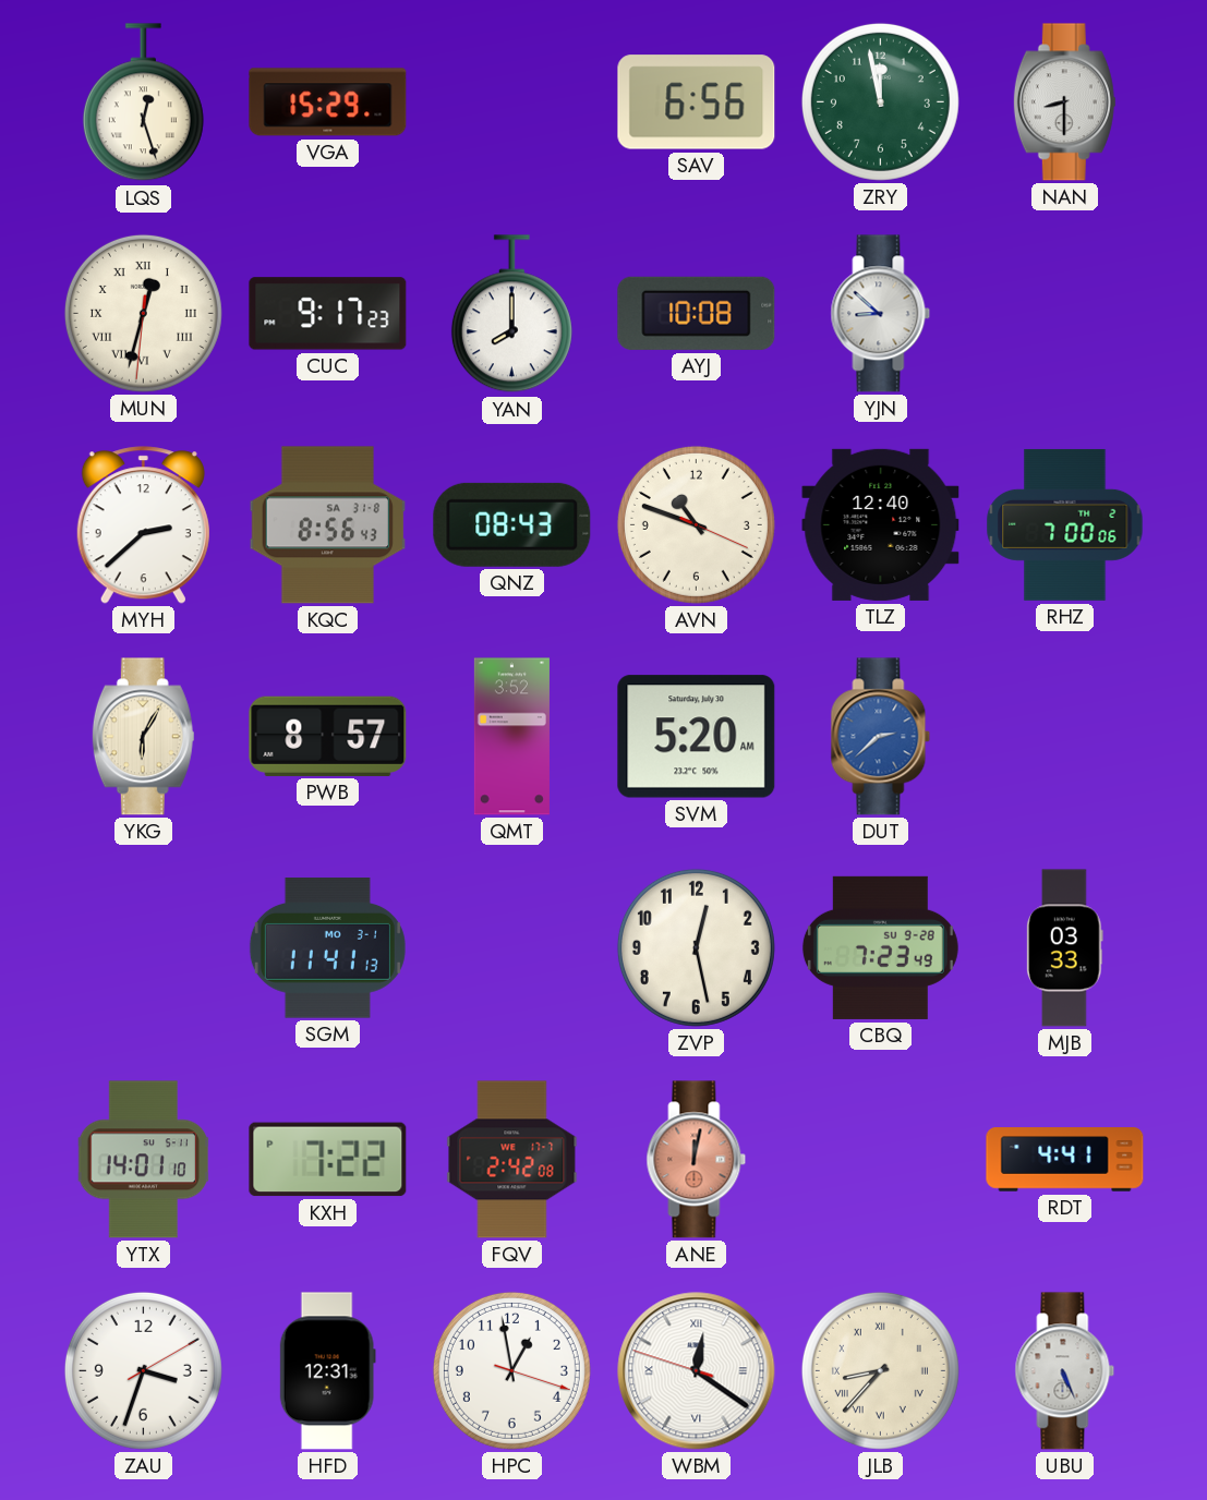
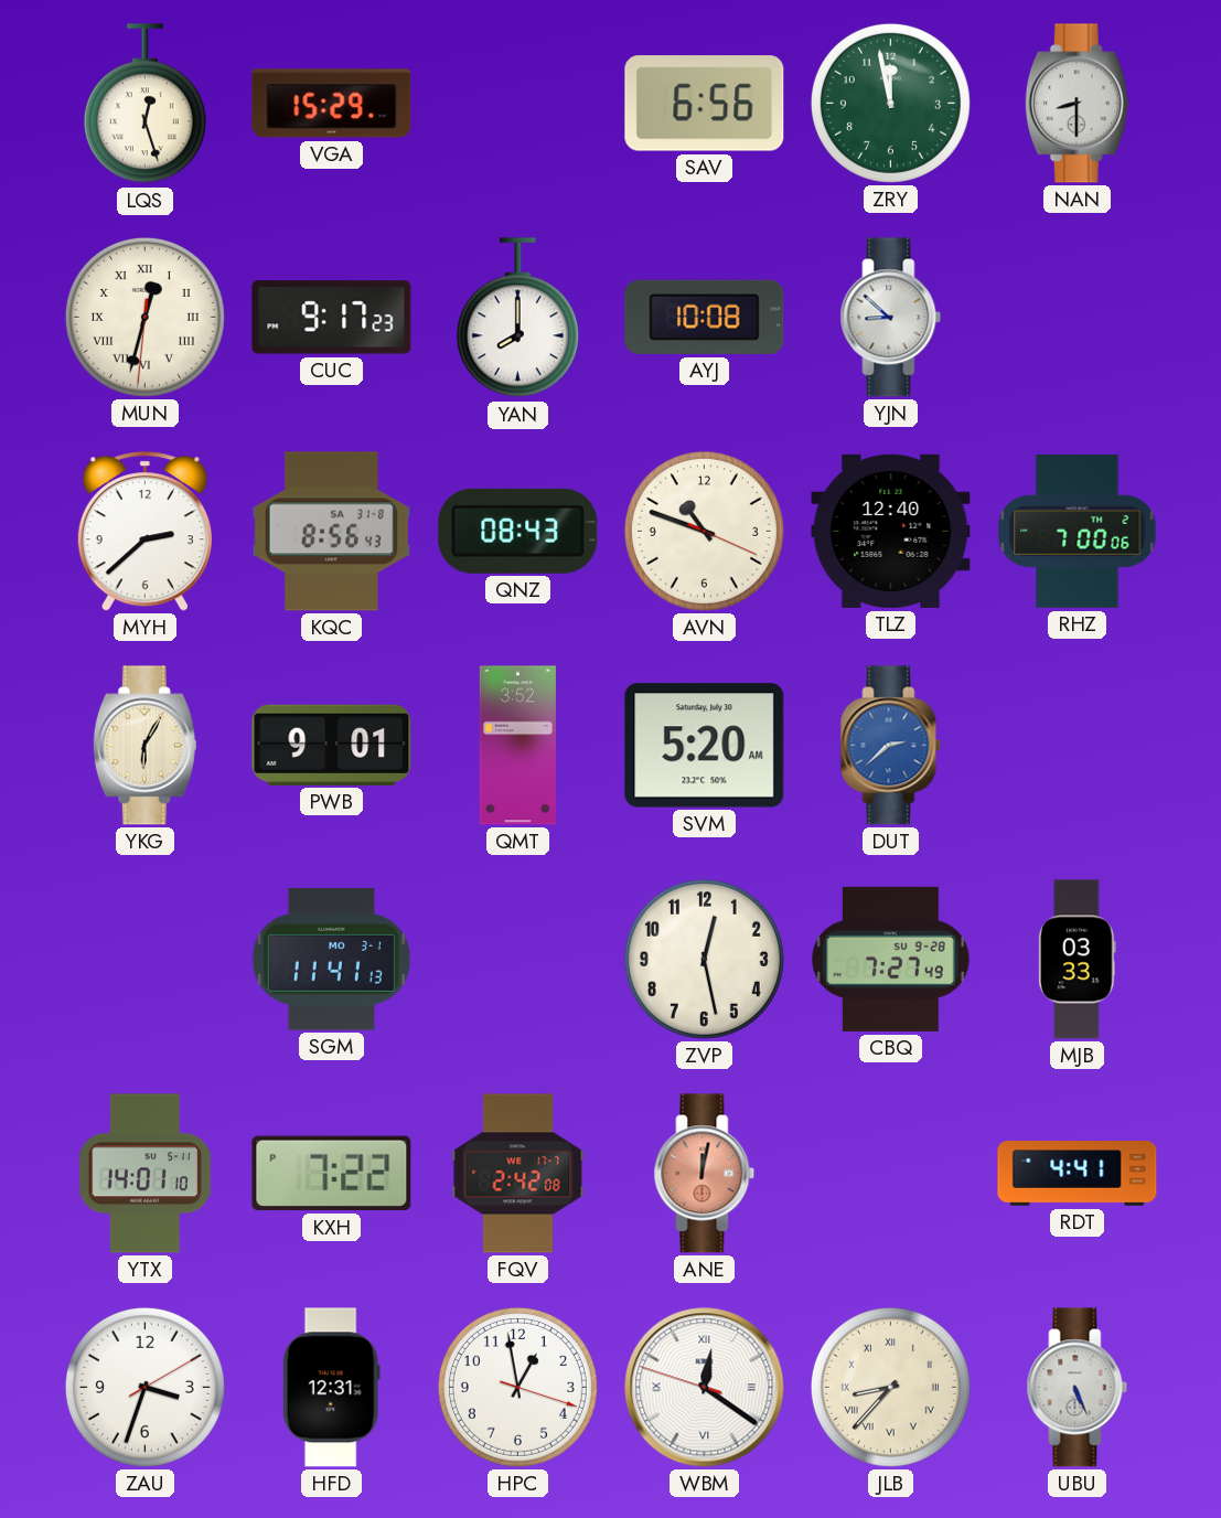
PWB: 8:57 -> 9:01 (332, 745)
CBQ: 7:23 -> 7:27 (890, 959)
